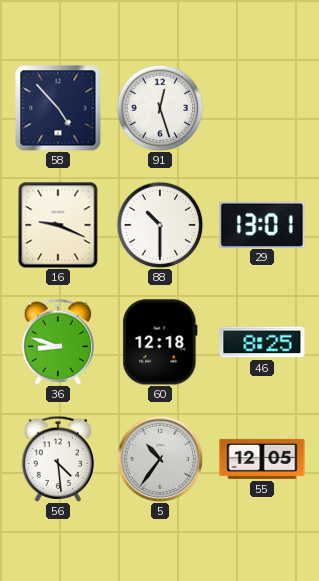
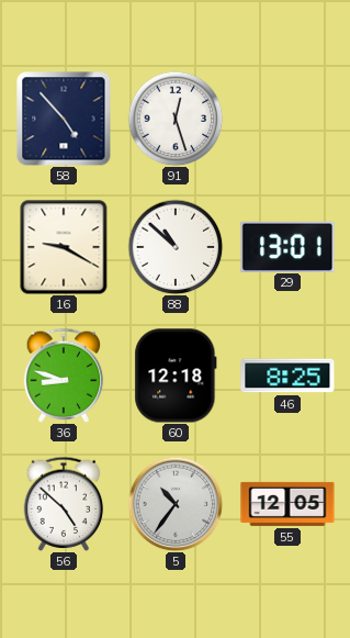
16: 9:19 -> 9:20 (64, 247)
88: 10:30 -> 10:52 (176, 247)
56: 4:29 -> 4:52 (64, 504)
